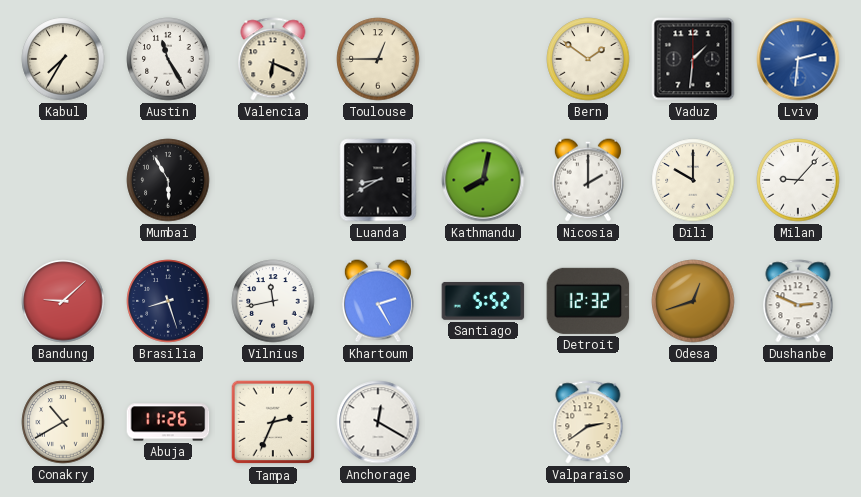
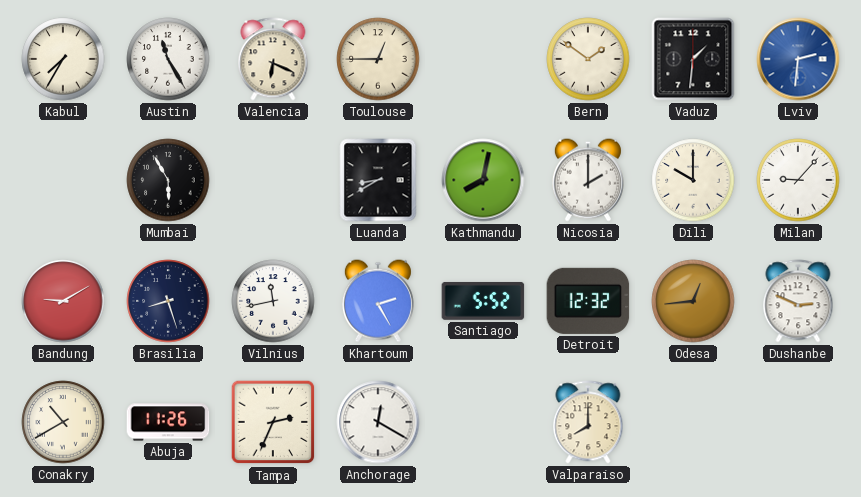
Bandung: 9:08 -> 9:10 (63, 301)
Odesa: 12:42 -> 12:44 (693, 301)
Valparaiso: 2:39 -> 8:00 (588, 422)
